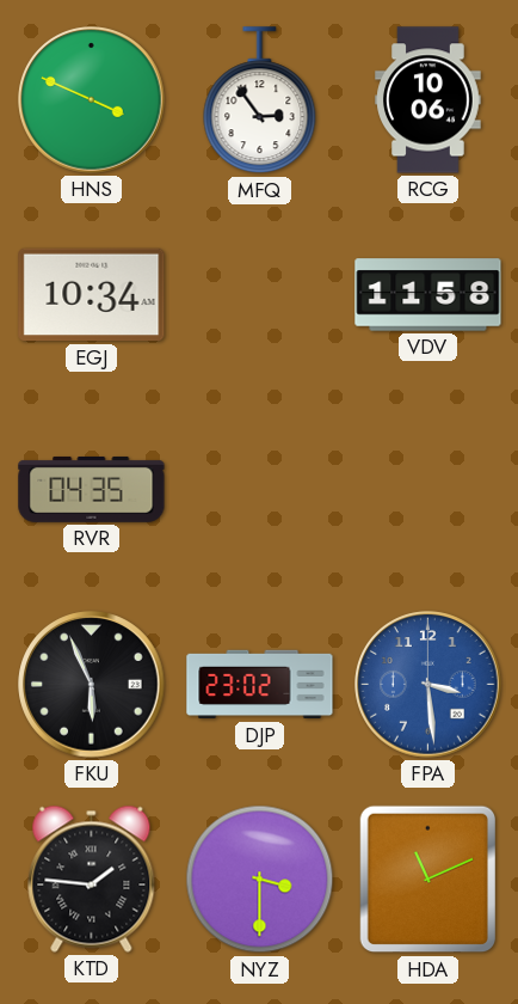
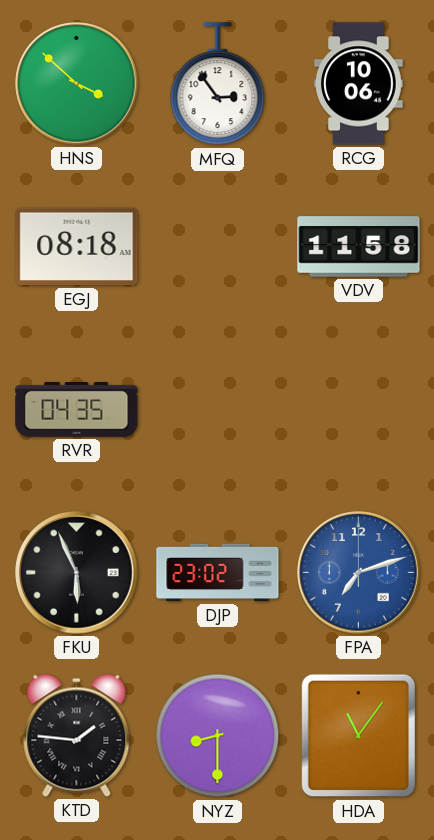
HNS: 3:49 -> 3:52 (77, 84)
EGJ: 10:34 -> 08:18 (77, 247)
FPA: 3:29 -> 7:12 (359, 573)
NYZ: 3:30 -> 8:30 (218, 736)
HDA: 11:11 -> 11:06 (358, 736)
